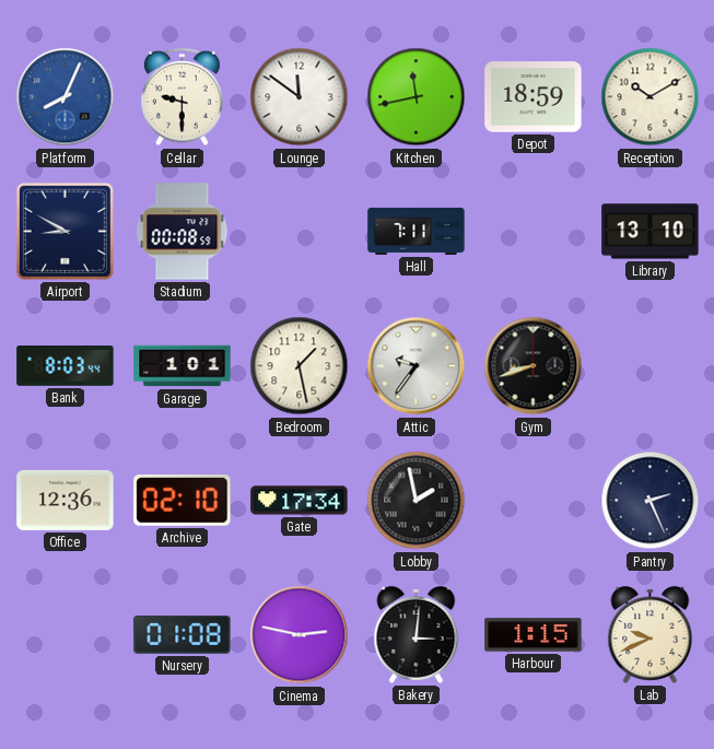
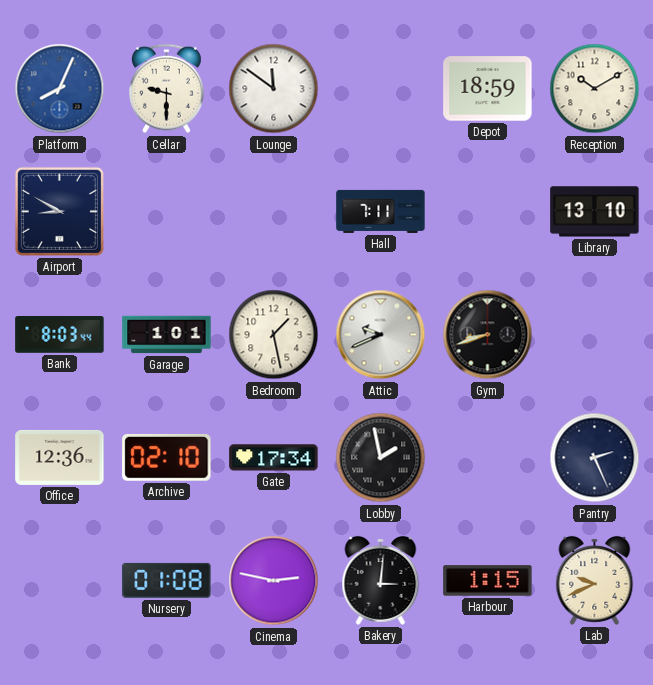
Kitchen: 11:43 -> none (417, 97)
Stadium: 00:08 -> none (183, 232)
Attic: 9:36 -> 9:41 (381, 335)
